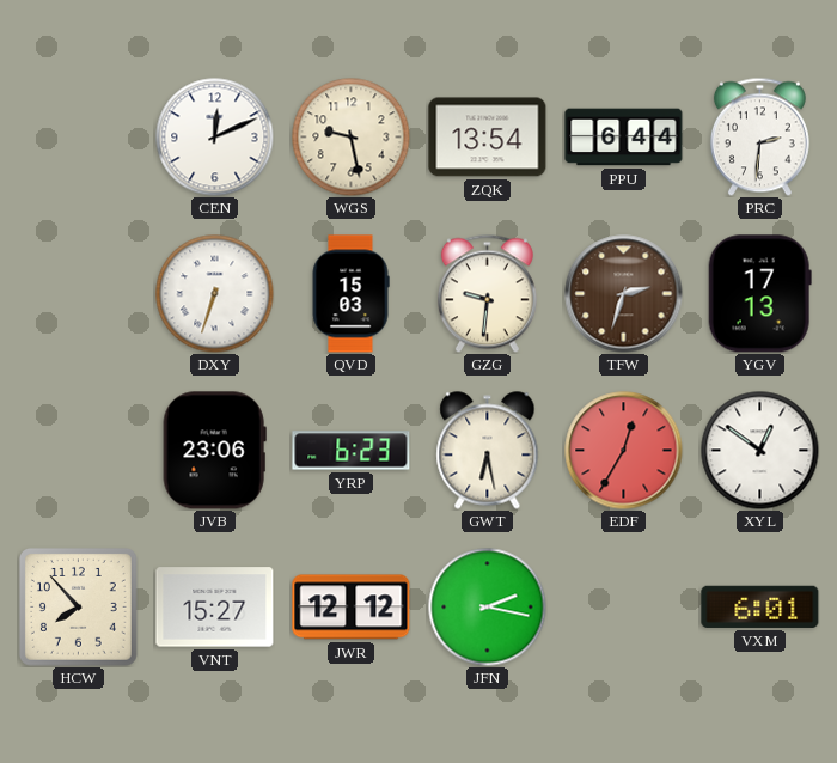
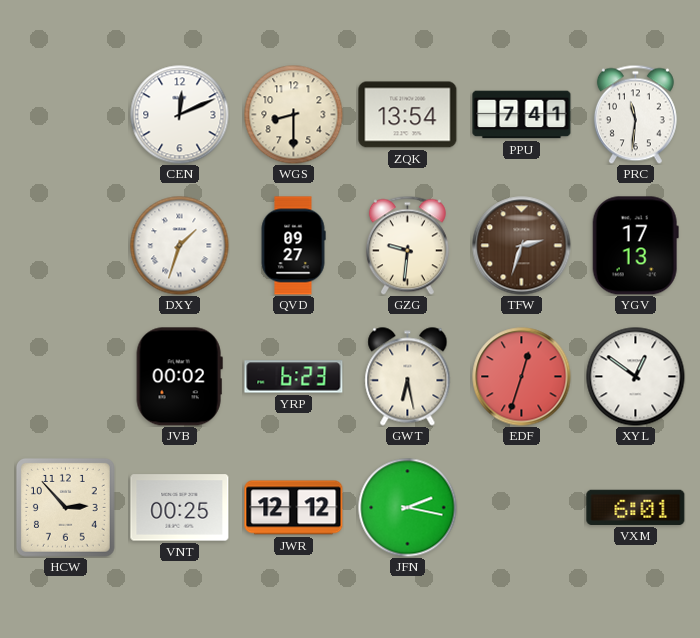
WGS: 9:28 -> 8:30 (294, 115)
PPU: 6:44 -> 7:41 (522, 115)
PRC: 2:31 -> 11:31 (635, 114)
DXY: 6:33 -> 1:33 (180, 246)
QVD: 15:03 -> 09:27 (293, 246)
JVB: 23:06 -> 00:02 (179, 377)
EDF: 12:35 -> 12:33 (522, 377)
HCW: 7:53 -> 2:53 (65, 507)
VNT: 15:27 -> 00:25 (180, 508)
